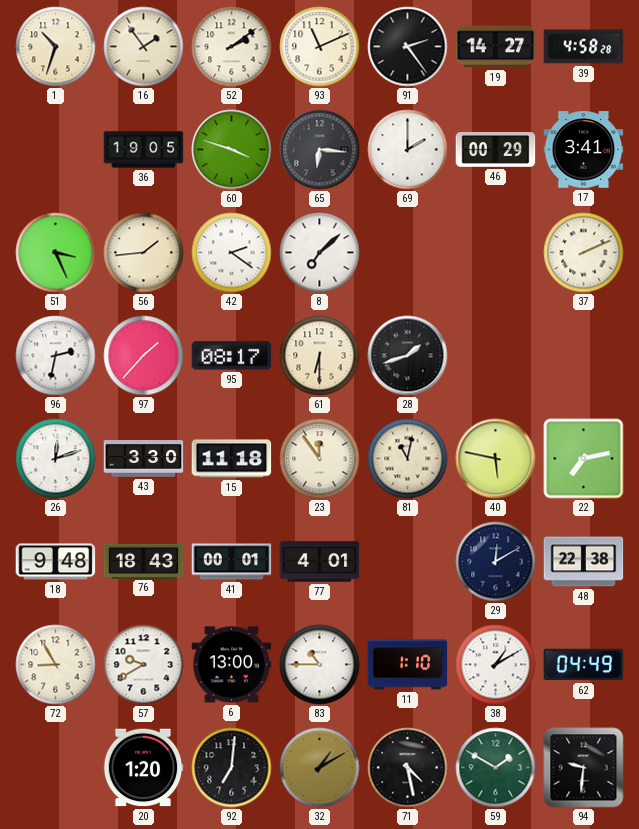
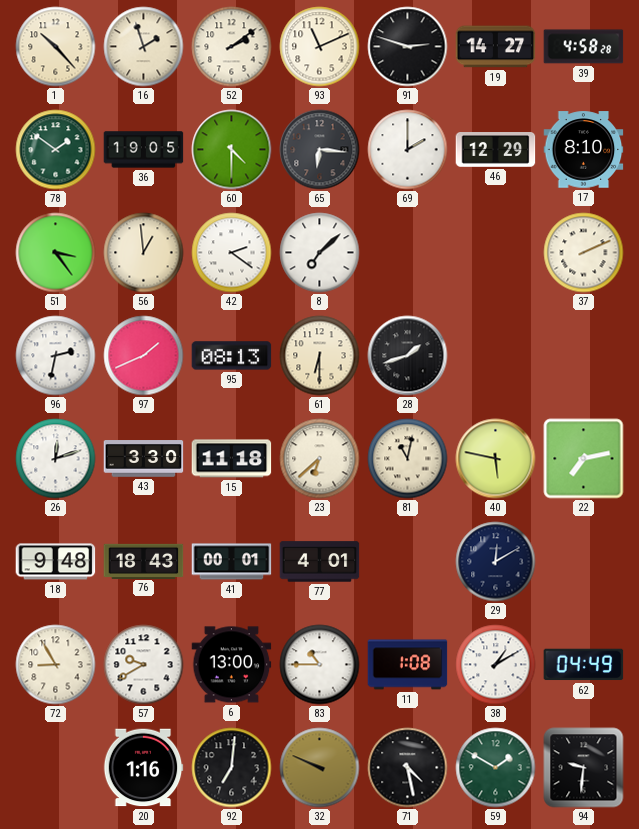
1: 10:33 -> 10:23 (56, 47)
16: 1:54 -> 1:57 (144, 47)
91: 2:24 -> 2:48 (408, 47)
78: none -> 1:51 (56, 150)
60: 3:48 -> 4:30 (232, 150)
46: 00:29 -> 12:29 (496, 150)
17: 3:41 -> 8:10 (584, 150)
51: 3:26 -> 3:24 (56, 253)
56: 1:44 -> 12:59 (144, 253)
97: 1:37 -> 1:41 (144, 356)
95: 08:17 -> 08:13 (232, 356)
23: 11:54 -> 6:38 (320, 459)
48: 22:38 -> none (584, 562)
11: 1:10 -> 1:08 (408, 665)
20: 1:20 -> 1:16 (143, 768)
32: 1:10 -> 9:49 (320, 768)
